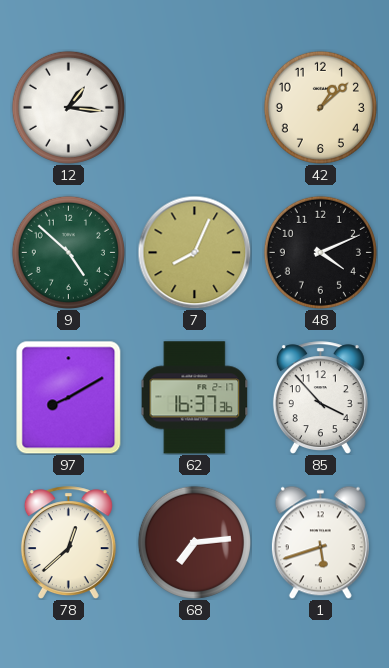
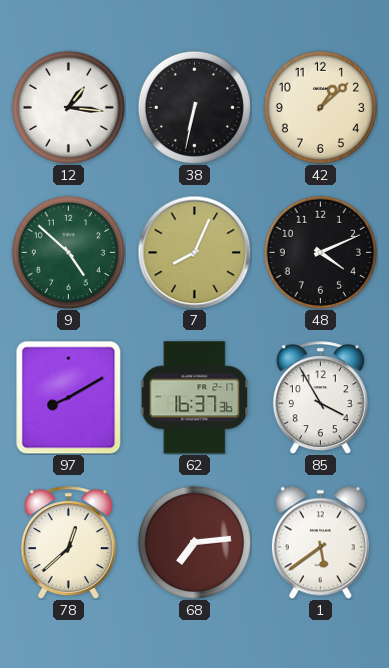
38: none -> 6:32 (194, 107)
85: 3:53 -> 3:55 (320, 397)
1: 5:42 -> 5:39 (320, 542)
